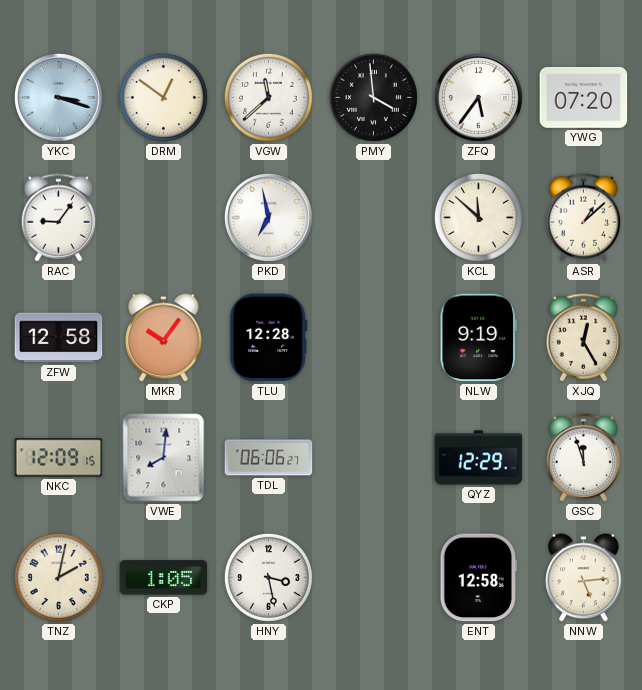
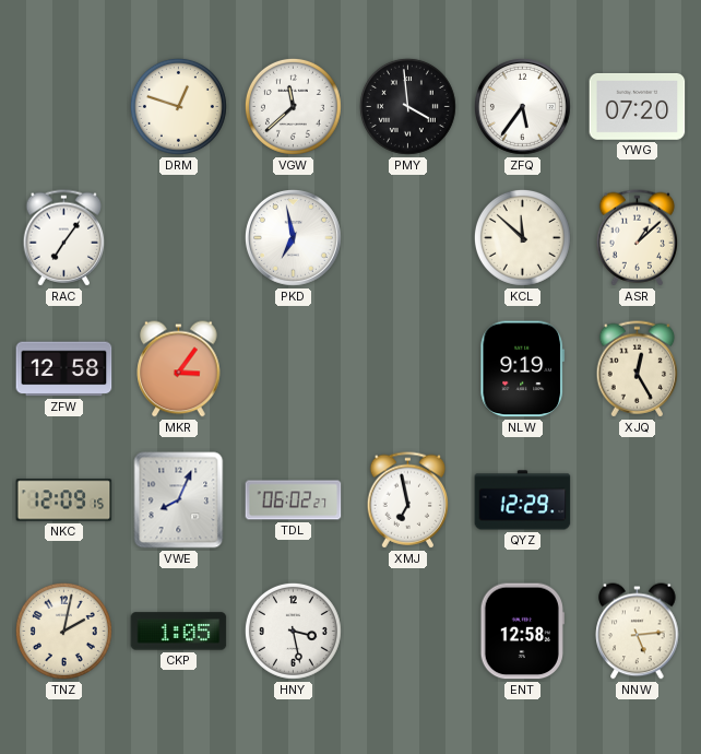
YKC: 3:18 -> none (58, 97)
DRM: 12:51 -> 12:48 (178, 106)
RAC: 9:06 -> 7:06 (64, 238)
MKR: 10:06 -> 3:06 (179, 369)
TLU: 12:28 -> none (269, 338)
VWE: 8:01 -> 8:04 (179, 500)
TDL: 06:06 -> 06:02 (294, 500)
XMJ: none -> 6:58 (408, 500)
GSC: 11:57 -> none (584, 458)
